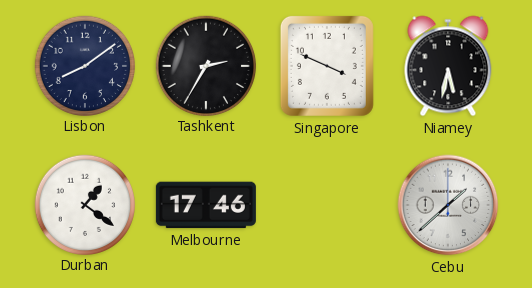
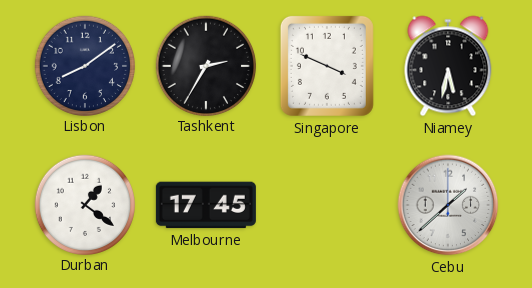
Melbourne: 17:46 -> 17:45 (206, 205)
